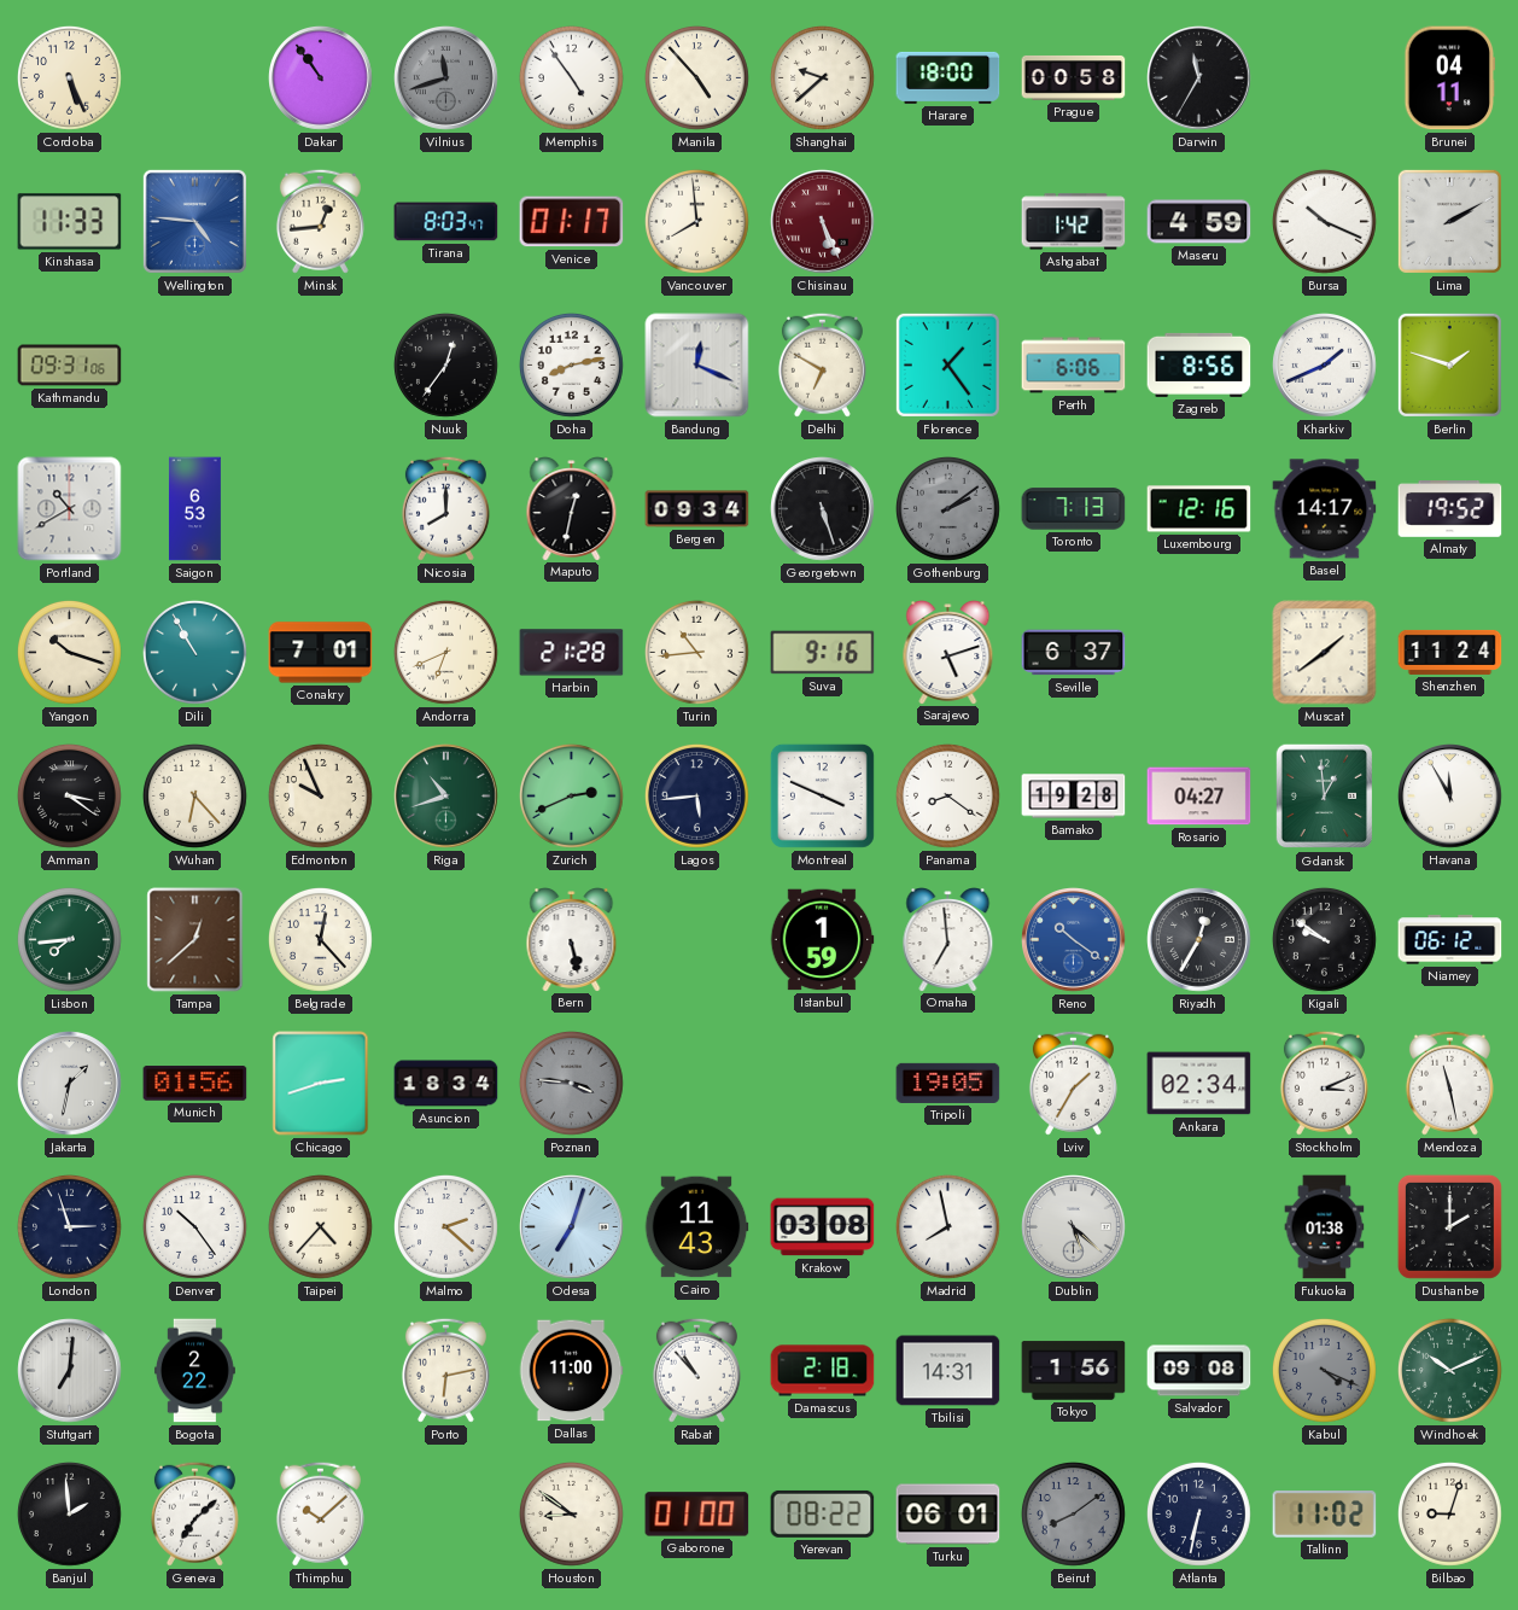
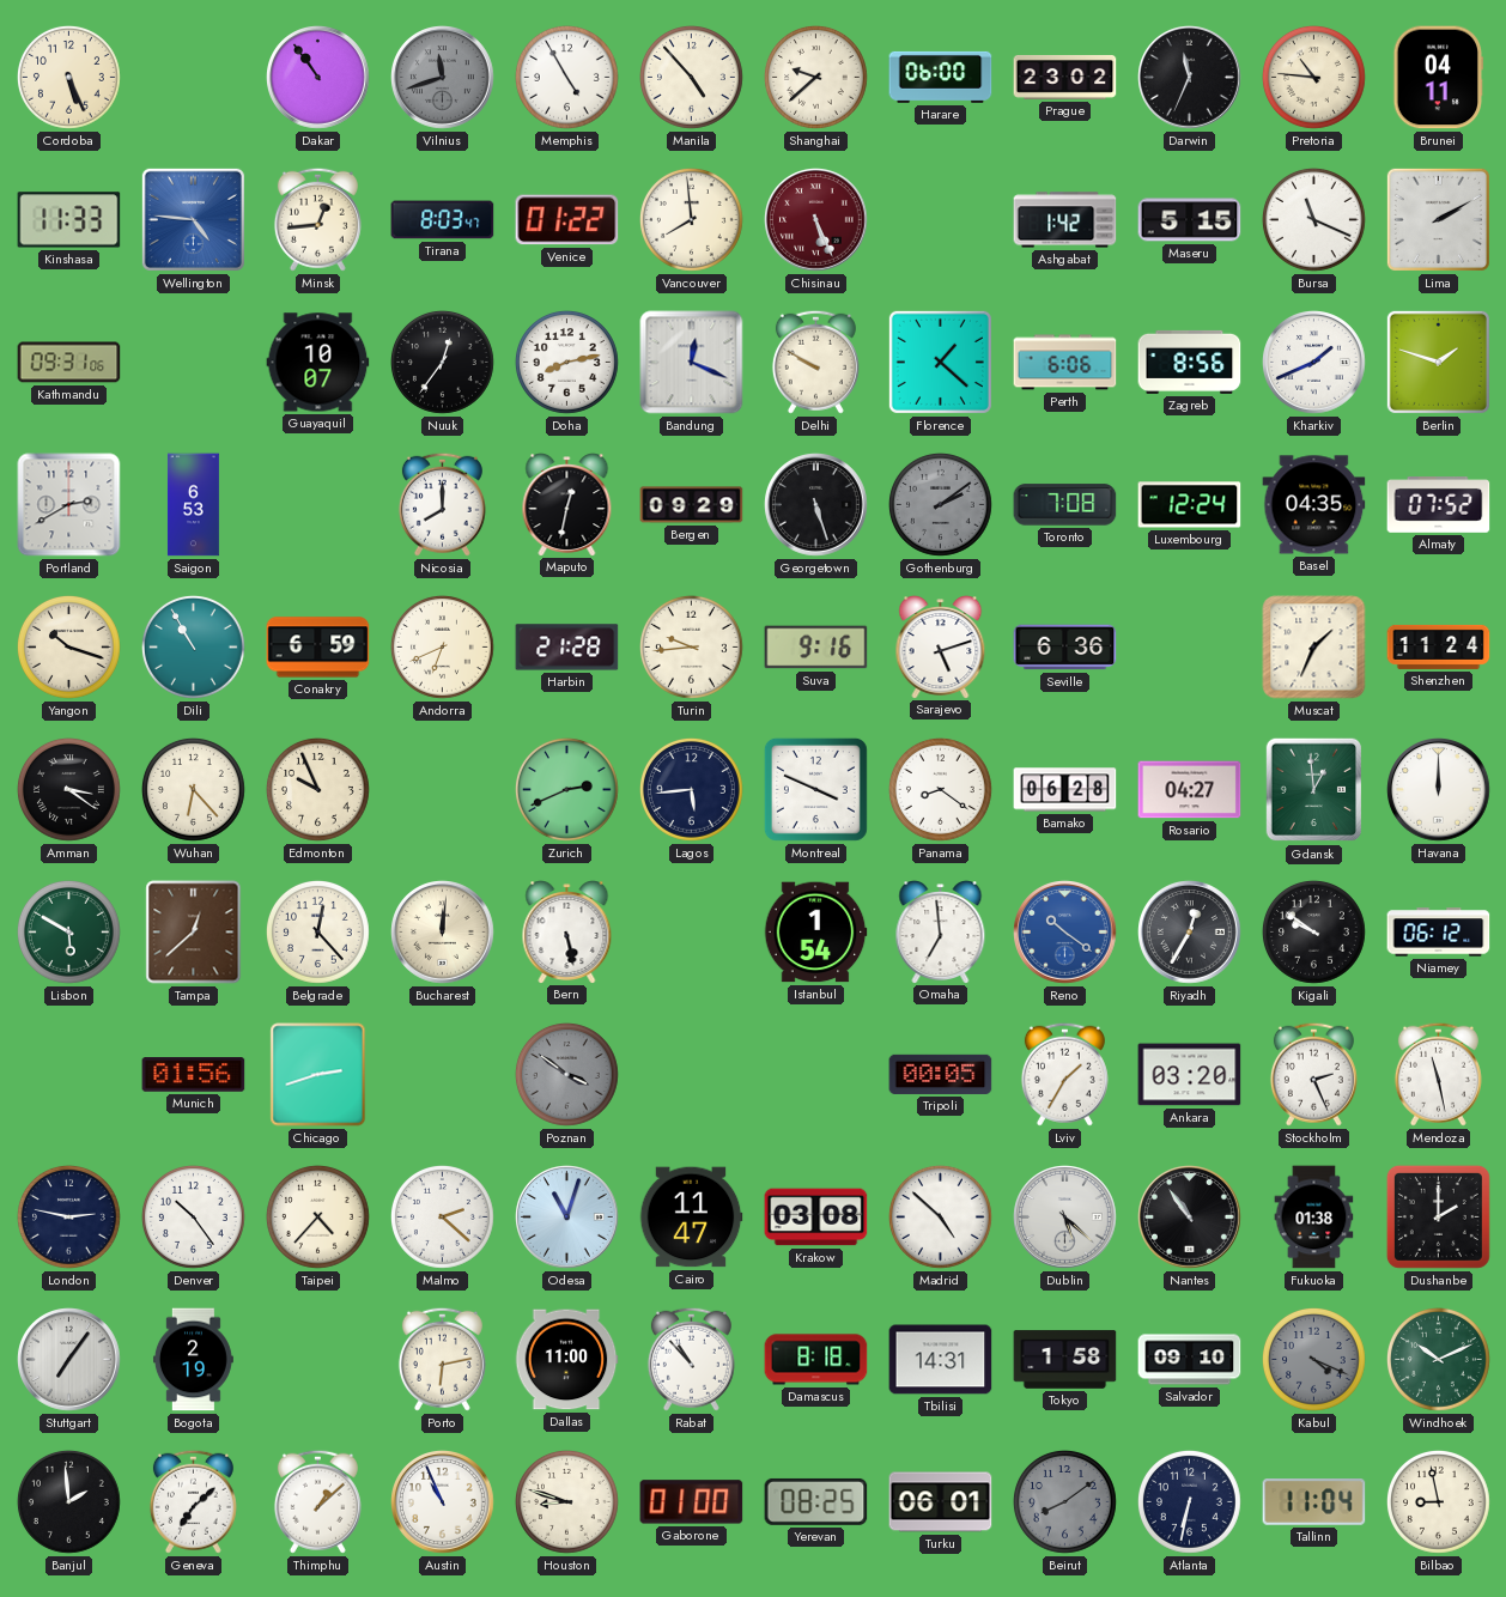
Memphis: 4:54 -> 4:55 (567, 78)
Harare: 18:00 -> 06:00 (941, 77)
Prague: 00:58 -> 23:02 (1065, 77)
Darwin: 11:35 -> 11:34 (1190, 78)
Pretoria: none -> 10:46 (1314, 78)
Venice: 01:17 -> 01:22 (567, 220)
Maseru: 4:59 -> 5:15 (1190, 220)
Bursa: 10:19 -> 11:19 (1314, 220)
Guayaquil: none -> 10:07 (318, 363)
Delhi: 6:50 -> 9:50 (815, 362)
Florence: 1:24 -> 1:22 (940, 362)
Portland: 10:40 -> 2:40 (69, 505)
Bergen: 09:34 -> 09:29 (692, 505)
Toronto: 7:13 -> 7:08 (1065, 505)
Luxembourg: 12:16 -> 12:24 (1190, 505)
Basel: 14:17 -> 04:35 (1314, 505)
Almaty: 19:52 -> 07:52 (1439, 505)
Conakry: 7:01 -> 6:59 (318, 648)
Turin: 10:44 -> 9:44 (692, 648)
Seville: 6:37 -> 6:36 (1065, 648)
Muscat: 1:39 -> 1:34 (1314, 648)
Riga: 10:42 -> none (446, 797)
Bamako: 19:28 -> 06:28 (1065, 790)
Havana: 11:55 -> 12:00 (1439, 790)
Lisbon: 7:44 -> 5:50 (69, 933)
Bucharest: none -> 12:01 (443, 933)
Istanbul: 1:59 -> 1:54 (815, 933)
Jakarta: 1:32 -> none (70, 1084)
Asuncion: 18:34 -> none (446, 1084)
Poznan: 3:46 -> 3:51 (567, 1075)
Tripoli: 19:05 -> 00:05 (941, 1074)
Ankara: 02:34 -> 03:20 (1190, 1075)
Stockholm: 3:11 -> 2:26 (1313, 1074)
London: 2:57 -> 2:47 (69, 1218)
Odesa: 7:03 -> 11:03 (567, 1218)
Cairo: 11:43 -> 11:47 (691, 1218)
Madrid: 7:58 -> 4:52 (941, 1218)
Nantes: none -> 10:54 (1190, 1218)
Stuttgart: 7:01 -> 7:06 (69, 1360)
Bogota: 2:22 -> 2:19 (193, 1360)
Damascus: 2:18 -> 8:18 (816, 1360)
Tokyo: 1:56 -> 1:58 (1065, 1360)
Salvador: 09:08 -> 09:10 (1190, 1360)
Thimphu: 10:08 -> 1:08 (317, 1501)
Austin: none -> 10:56 (443, 1502)
Houston: 8:51 -> 8:48 (567, 1502)
Yerevan: 08:22 -> 08:25 (816, 1501)
Tallinn: 11:02 -> 11:04 (1314, 1502)
Bilbao: 9:03 -> 8:58 (1439, 1502)
